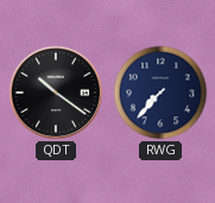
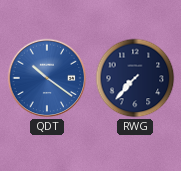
QDT dial: black -> blue (47, 78)
